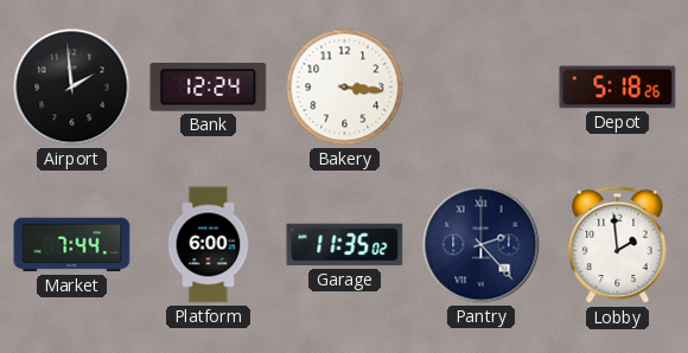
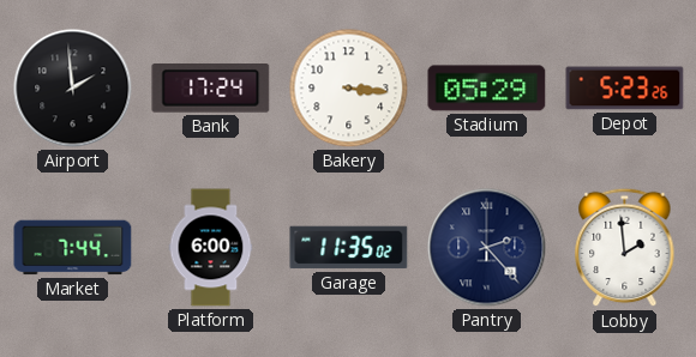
Bank: 12:24 -> 17:24 (211, 89)
Stadium: none -> 05:29 (487, 89)
Depot: 5:18 -> 5:23 (625, 89)
